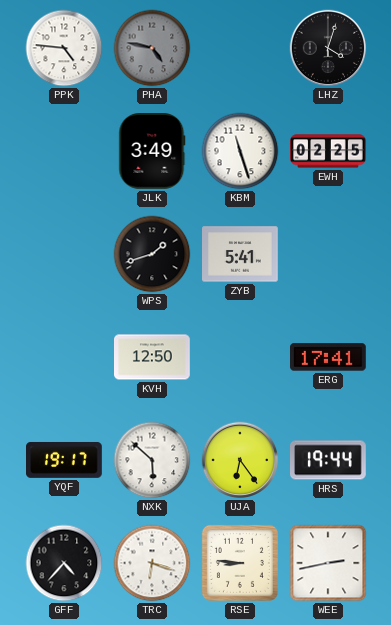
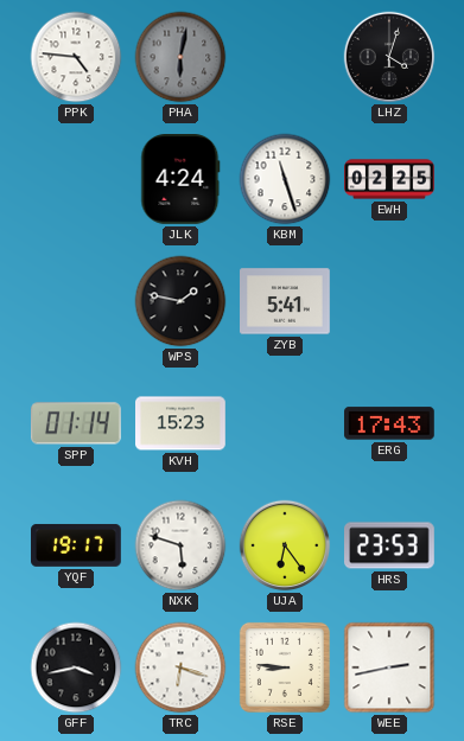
PHA: 4:47 -> 6:02 (180, 57)
JLK: 3:49 -> 4:24 (180, 180)
WPS: 1:42 -> 1:47 (180, 301)
SPP: none -> 01:14 (77, 423)
KVH: 12:50 -> 15:23 (180, 423)
ERG: 17:41 -> 17:43 (390, 423)
NXK: 5:52 -> 5:48 (180, 545)
HRS: 19:44 -> 23:53 (390, 545)
GFF: 4:37 -> 3:43 (76, 667)
